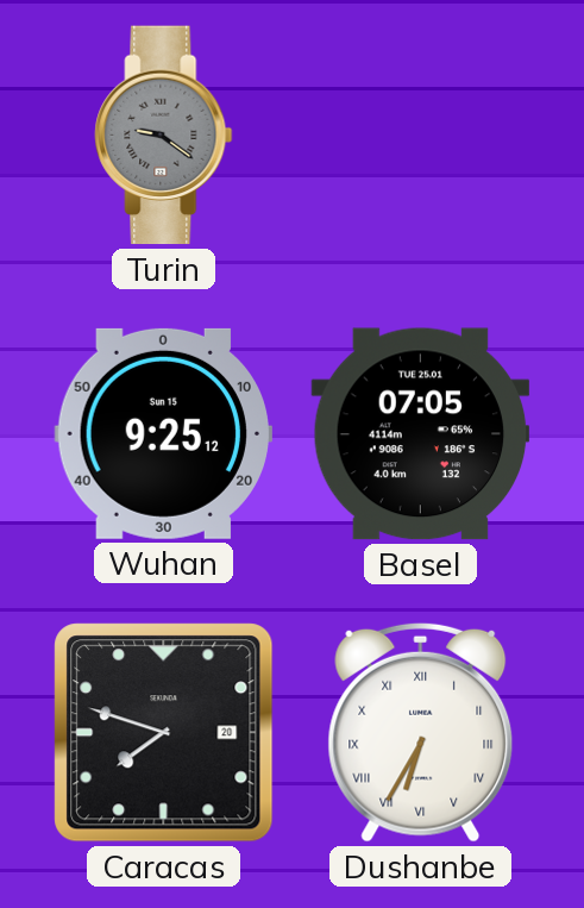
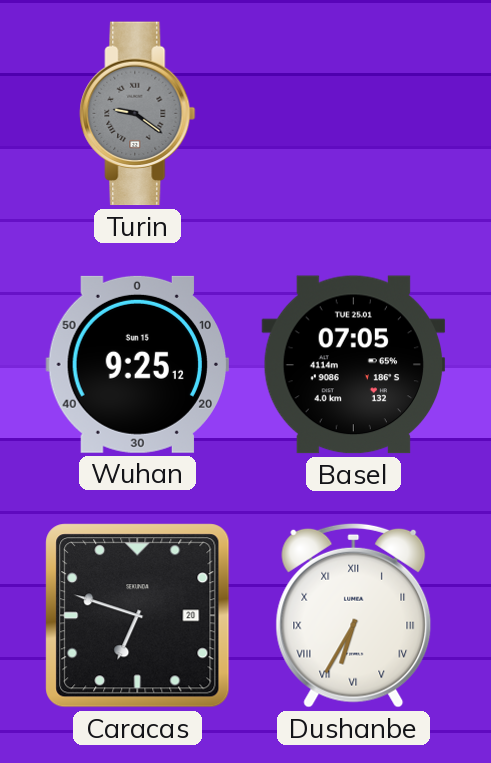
Caracas: 7:48 -> 6:48 (138, 616)
